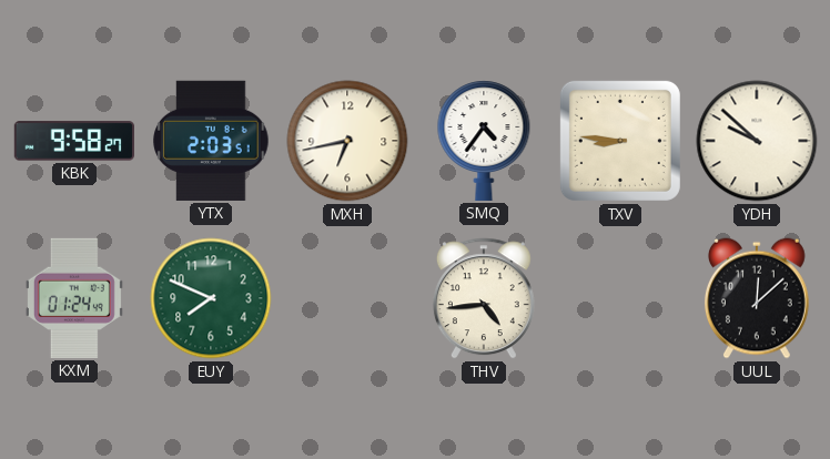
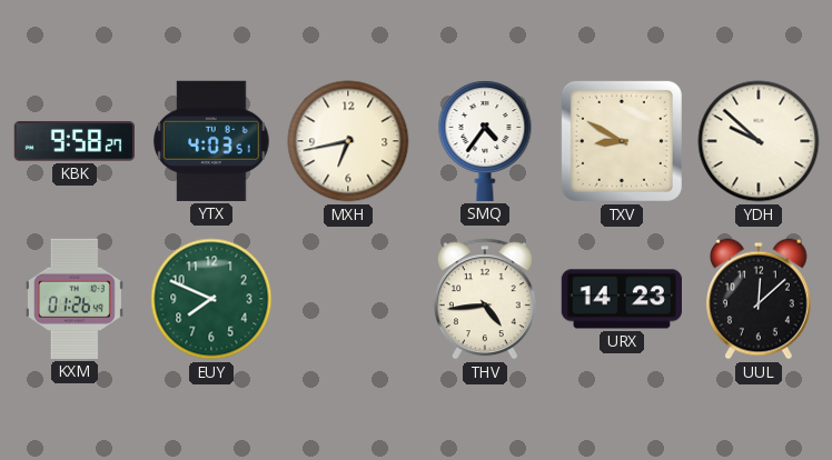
YTX: 2:03 -> 4:03 (211, 141)
TXV: 8:46 -> 8:50 (622, 141)
KXM: 01:24 -> 01:26 (75, 299)
URX: none -> 14:23 (622, 299)
